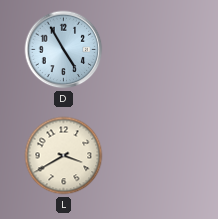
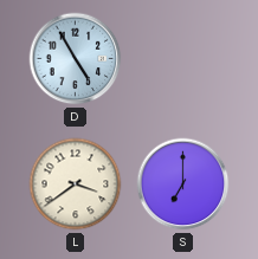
L: 3:40 -> 3:39 (76, 184)
S: none -> 7:00 (183, 184)
